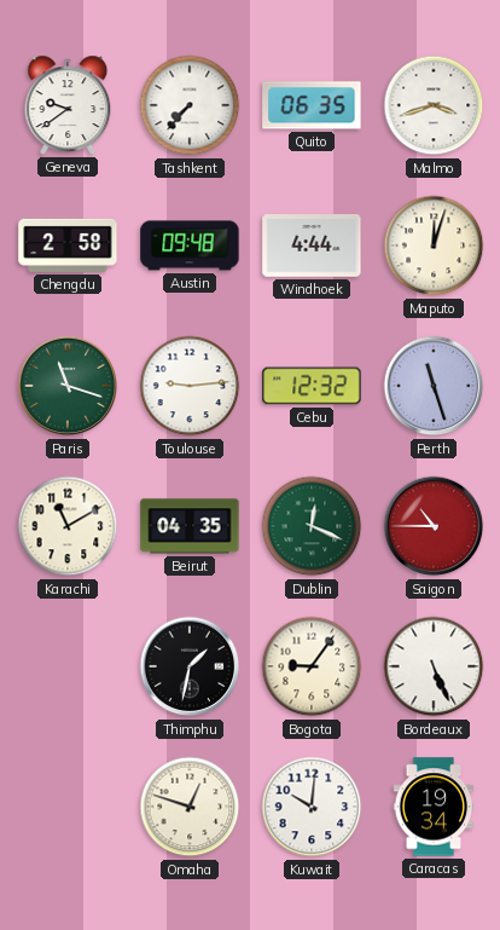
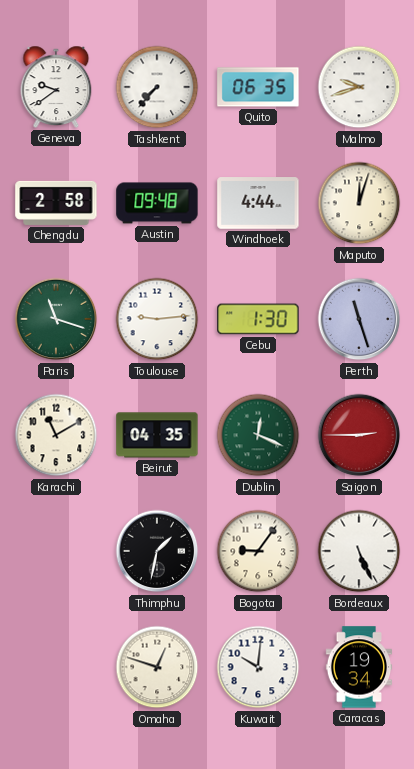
Malmo: 3:42 -> 9:42 (359, 87)
Cebu: 12:32 -> 1:30 (258, 319)
Saigon: 10:45 -> 2:45 (359, 435)
